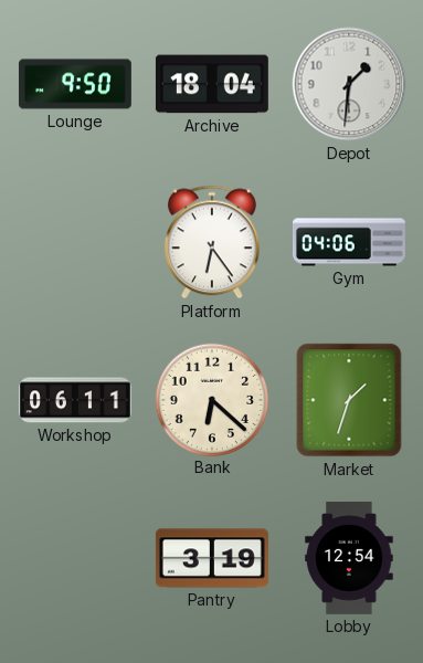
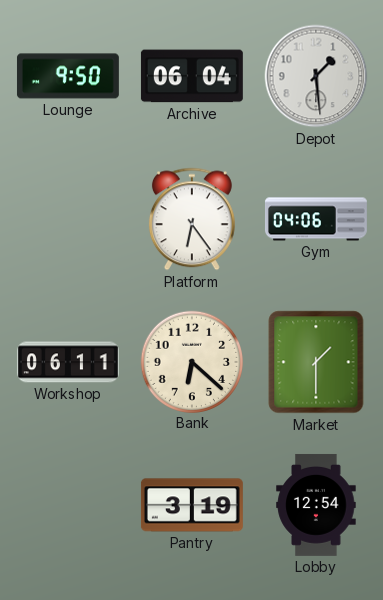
Archive: 18:04 -> 06:04 (192, 76)
Depot: 1:31 -> 1:29 (316, 76)
Market: 1:33 -> 1:30 (316, 362)
